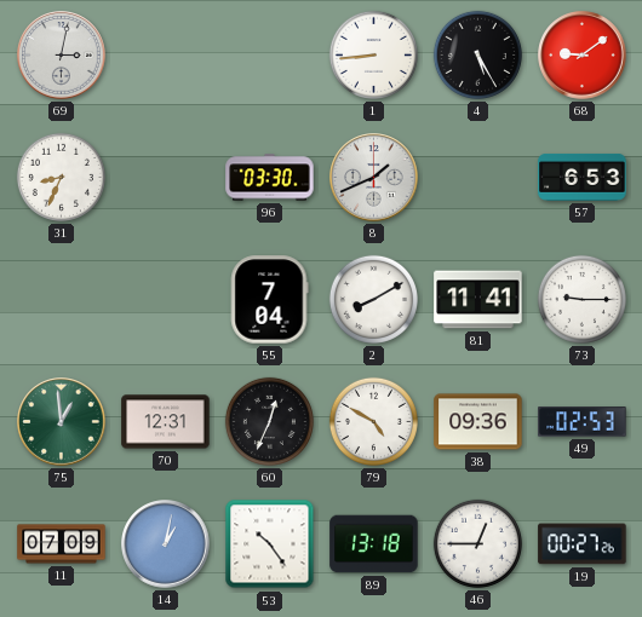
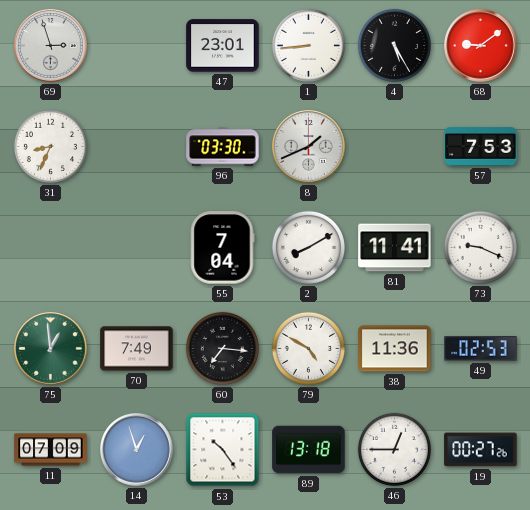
69: 3:02 -> 2:57 (51, 46)
47: none -> 23:01 (223, 46)
57: 6:53 -> 7:53 (481, 147)
73: 9:15 -> 9:19 (480, 247)
70: 12:31 -> 7:49 (137, 349)
60: 12:34 -> 7:16 (222, 348)
38: 09:36 -> 11:36 (395, 349)
14: 1:02 -> 12:57 (137, 450)
